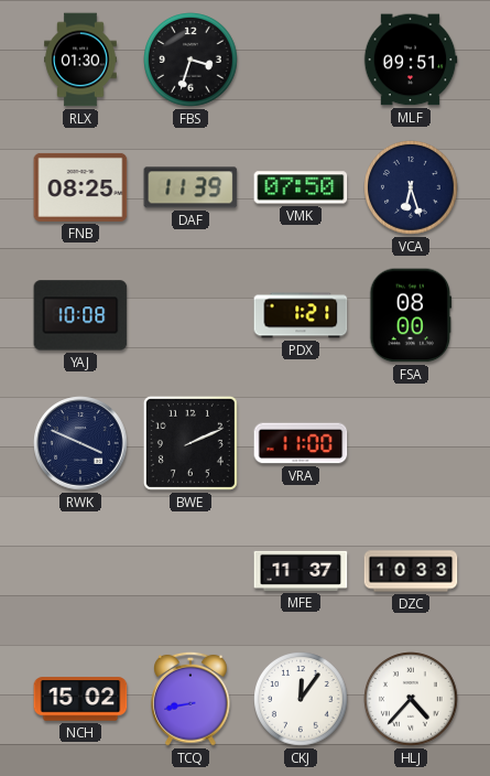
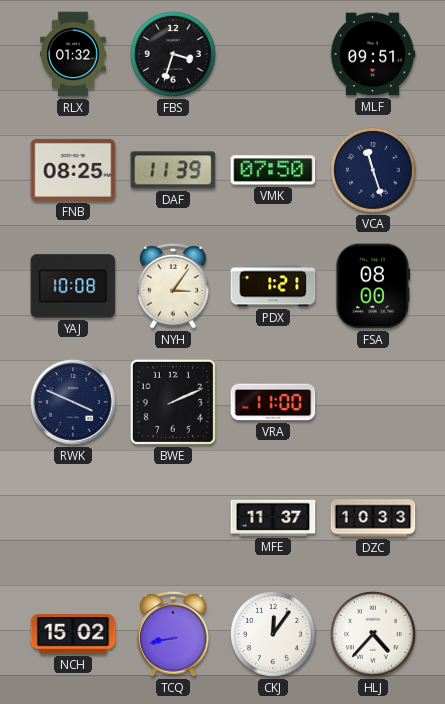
RLX: 01:30 -> 01:32 (73, 54)
VCA: 6:27 -> 11:27 (373, 170)
NYH: none -> 3:06 (173, 286)
